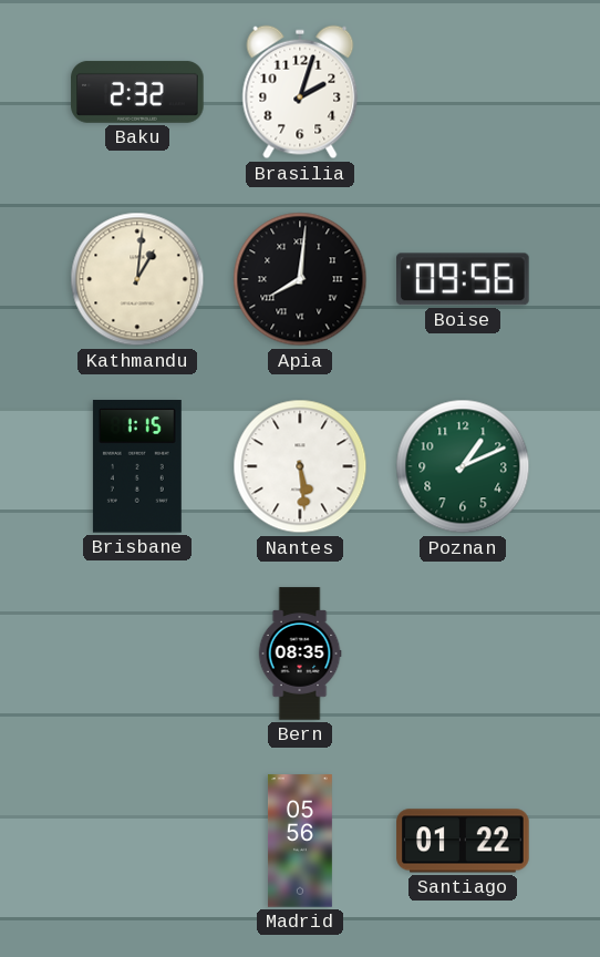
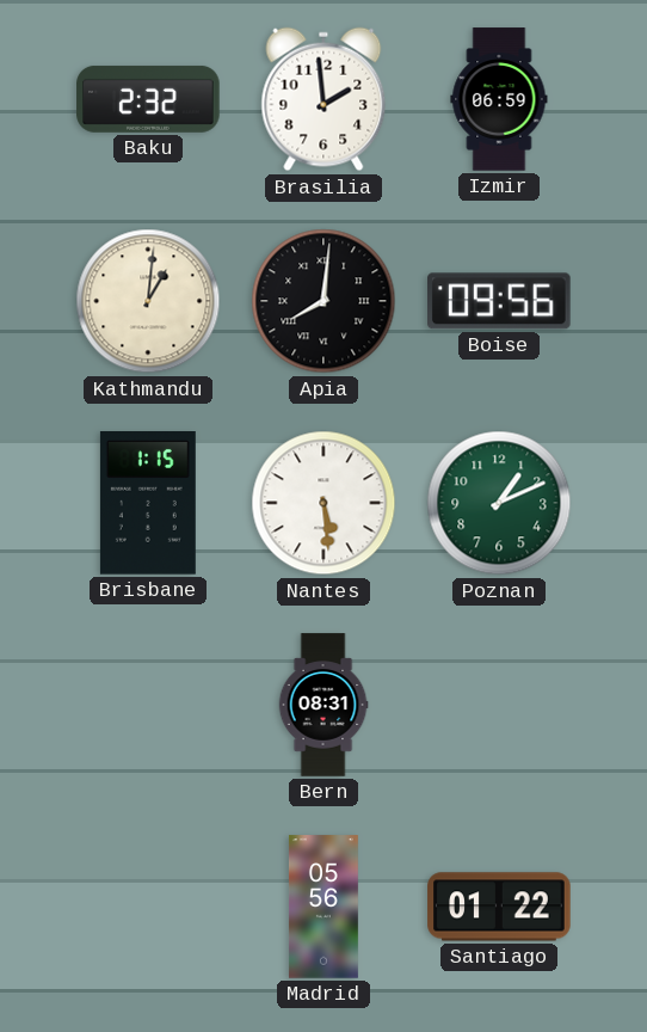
Brasilia: 2:03 -> 1:59 (323, 99)
Izmir: none -> 06:59 (499, 99)
Bern: 08:35 -> 08:31 (323, 705)
